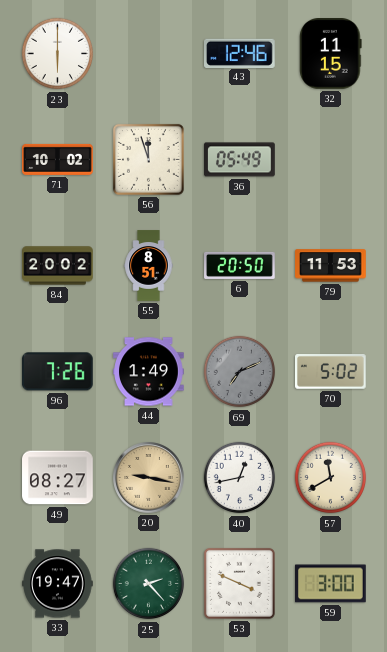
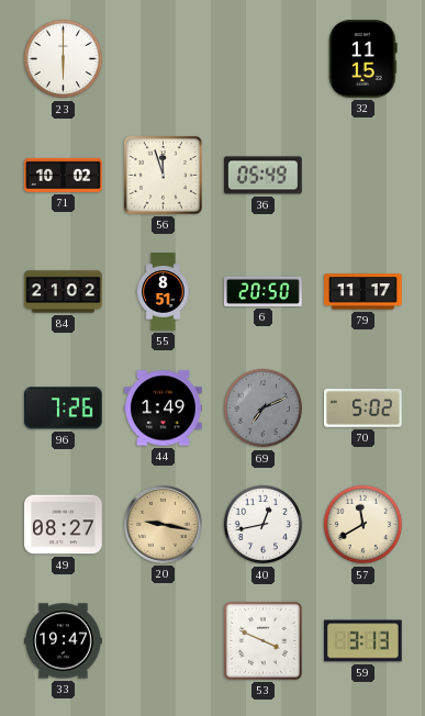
43: 12:46 -> none (240, 53)
84: 20:02 -> 21:02 (64, 292)
79: 11:53 -> 11:17 (364, 292)
25: 2:23 -> none (149, 584)
59: 3:00 -> 3:13 (364, 641)
